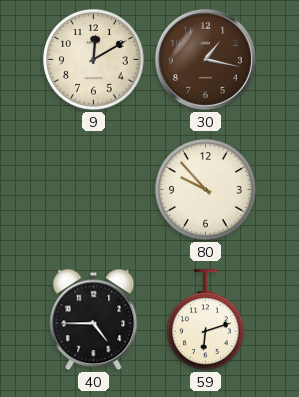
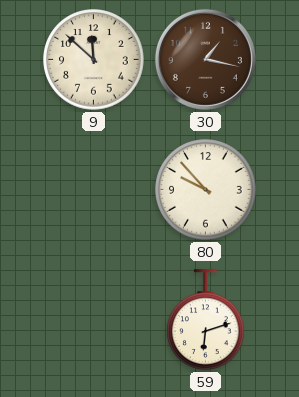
9: 12:10 -> 11:52 (94, 60)
40: 4:45 -> none (94, 320)
